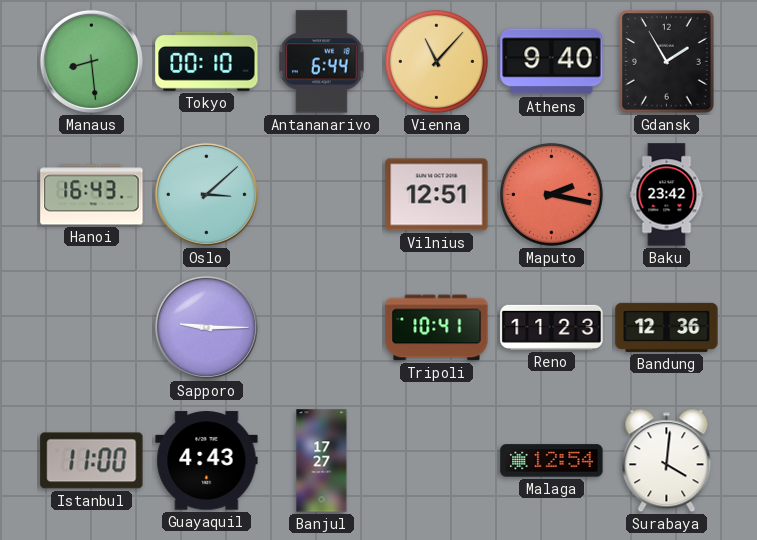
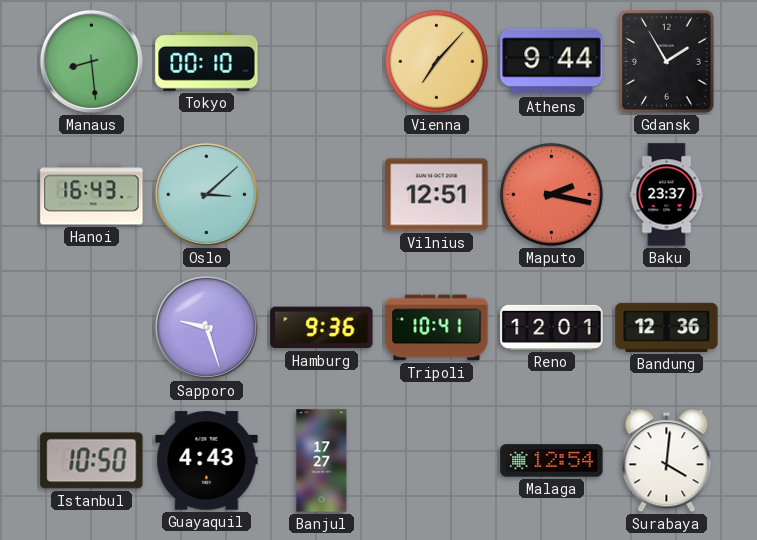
Antananarivo: 6:44 -> none (322, 62)
Vienna: 11:07 -> 7:07 (437, 62)
Athens: 9:40 -> 9:44 (552, 62)
Baku: 23:42 -> 23:37 (667, 195)
Sapporo: 9:15 -> 9:27 (206, 327)
Hamburg: none -> 9:36 (322, 328)
Reno: 11:23 -> 12:01 (552, 327)
Istanbul: 11:00 -> 10:50 (92, 461)
